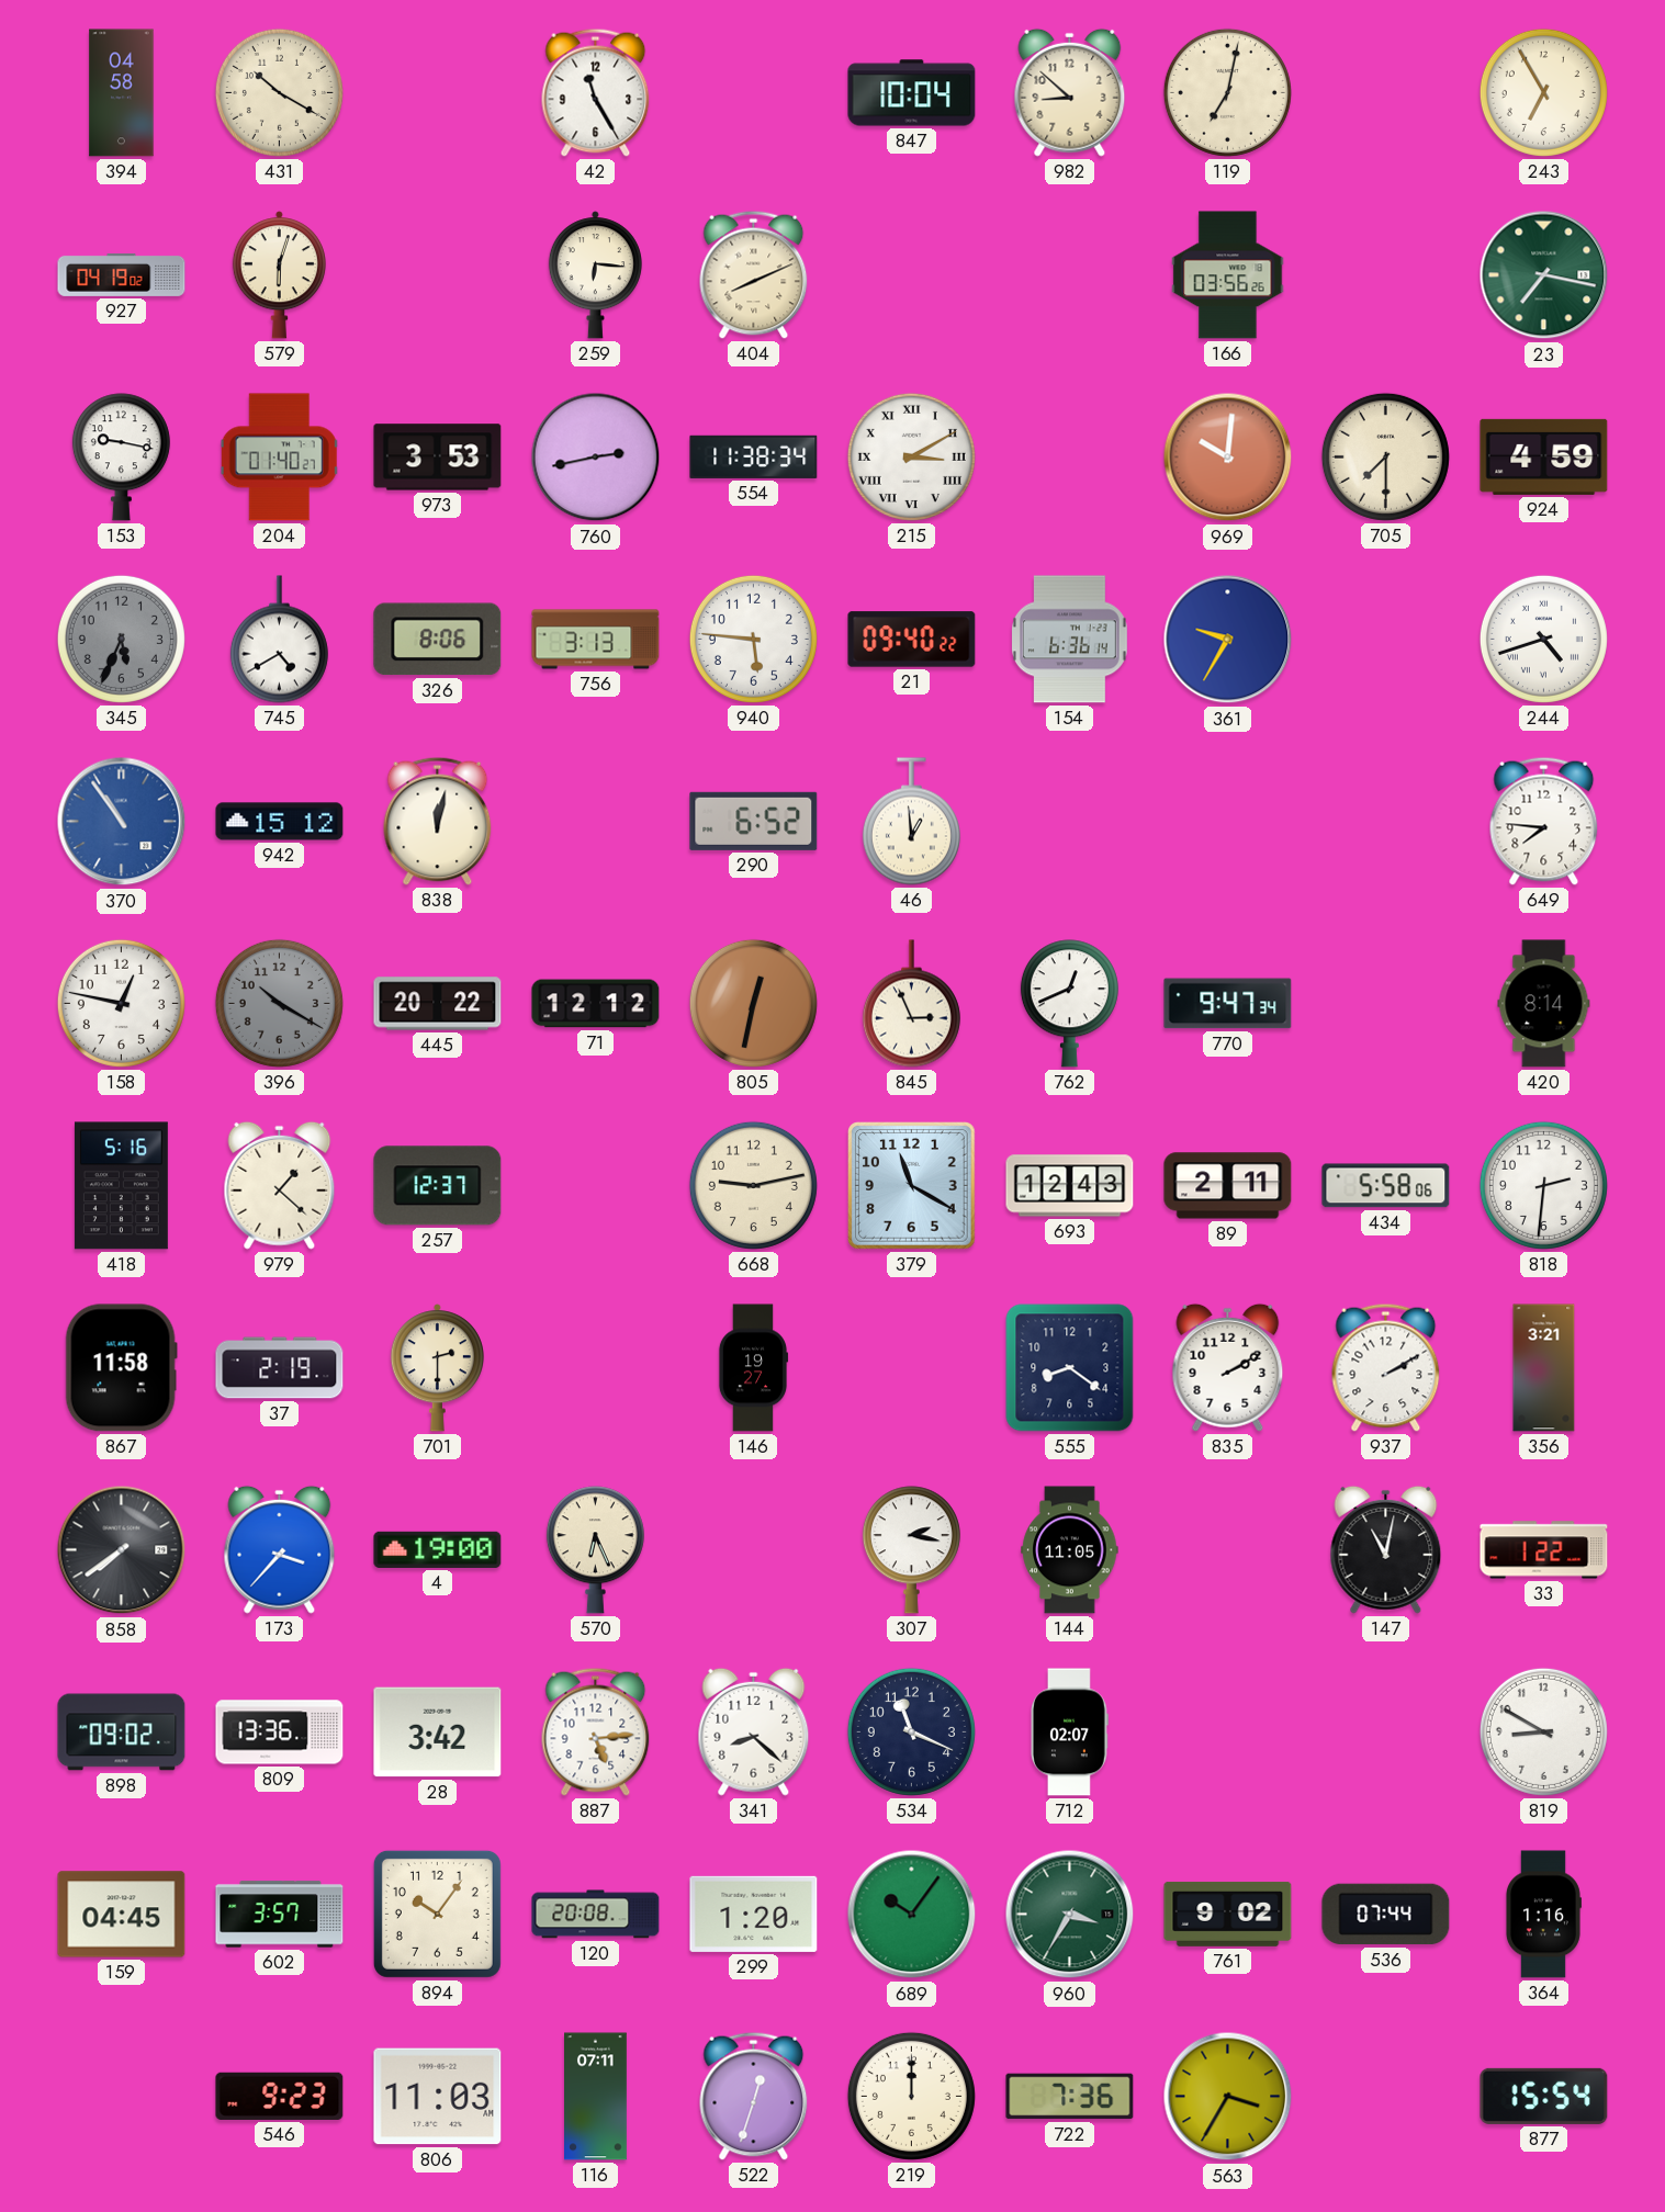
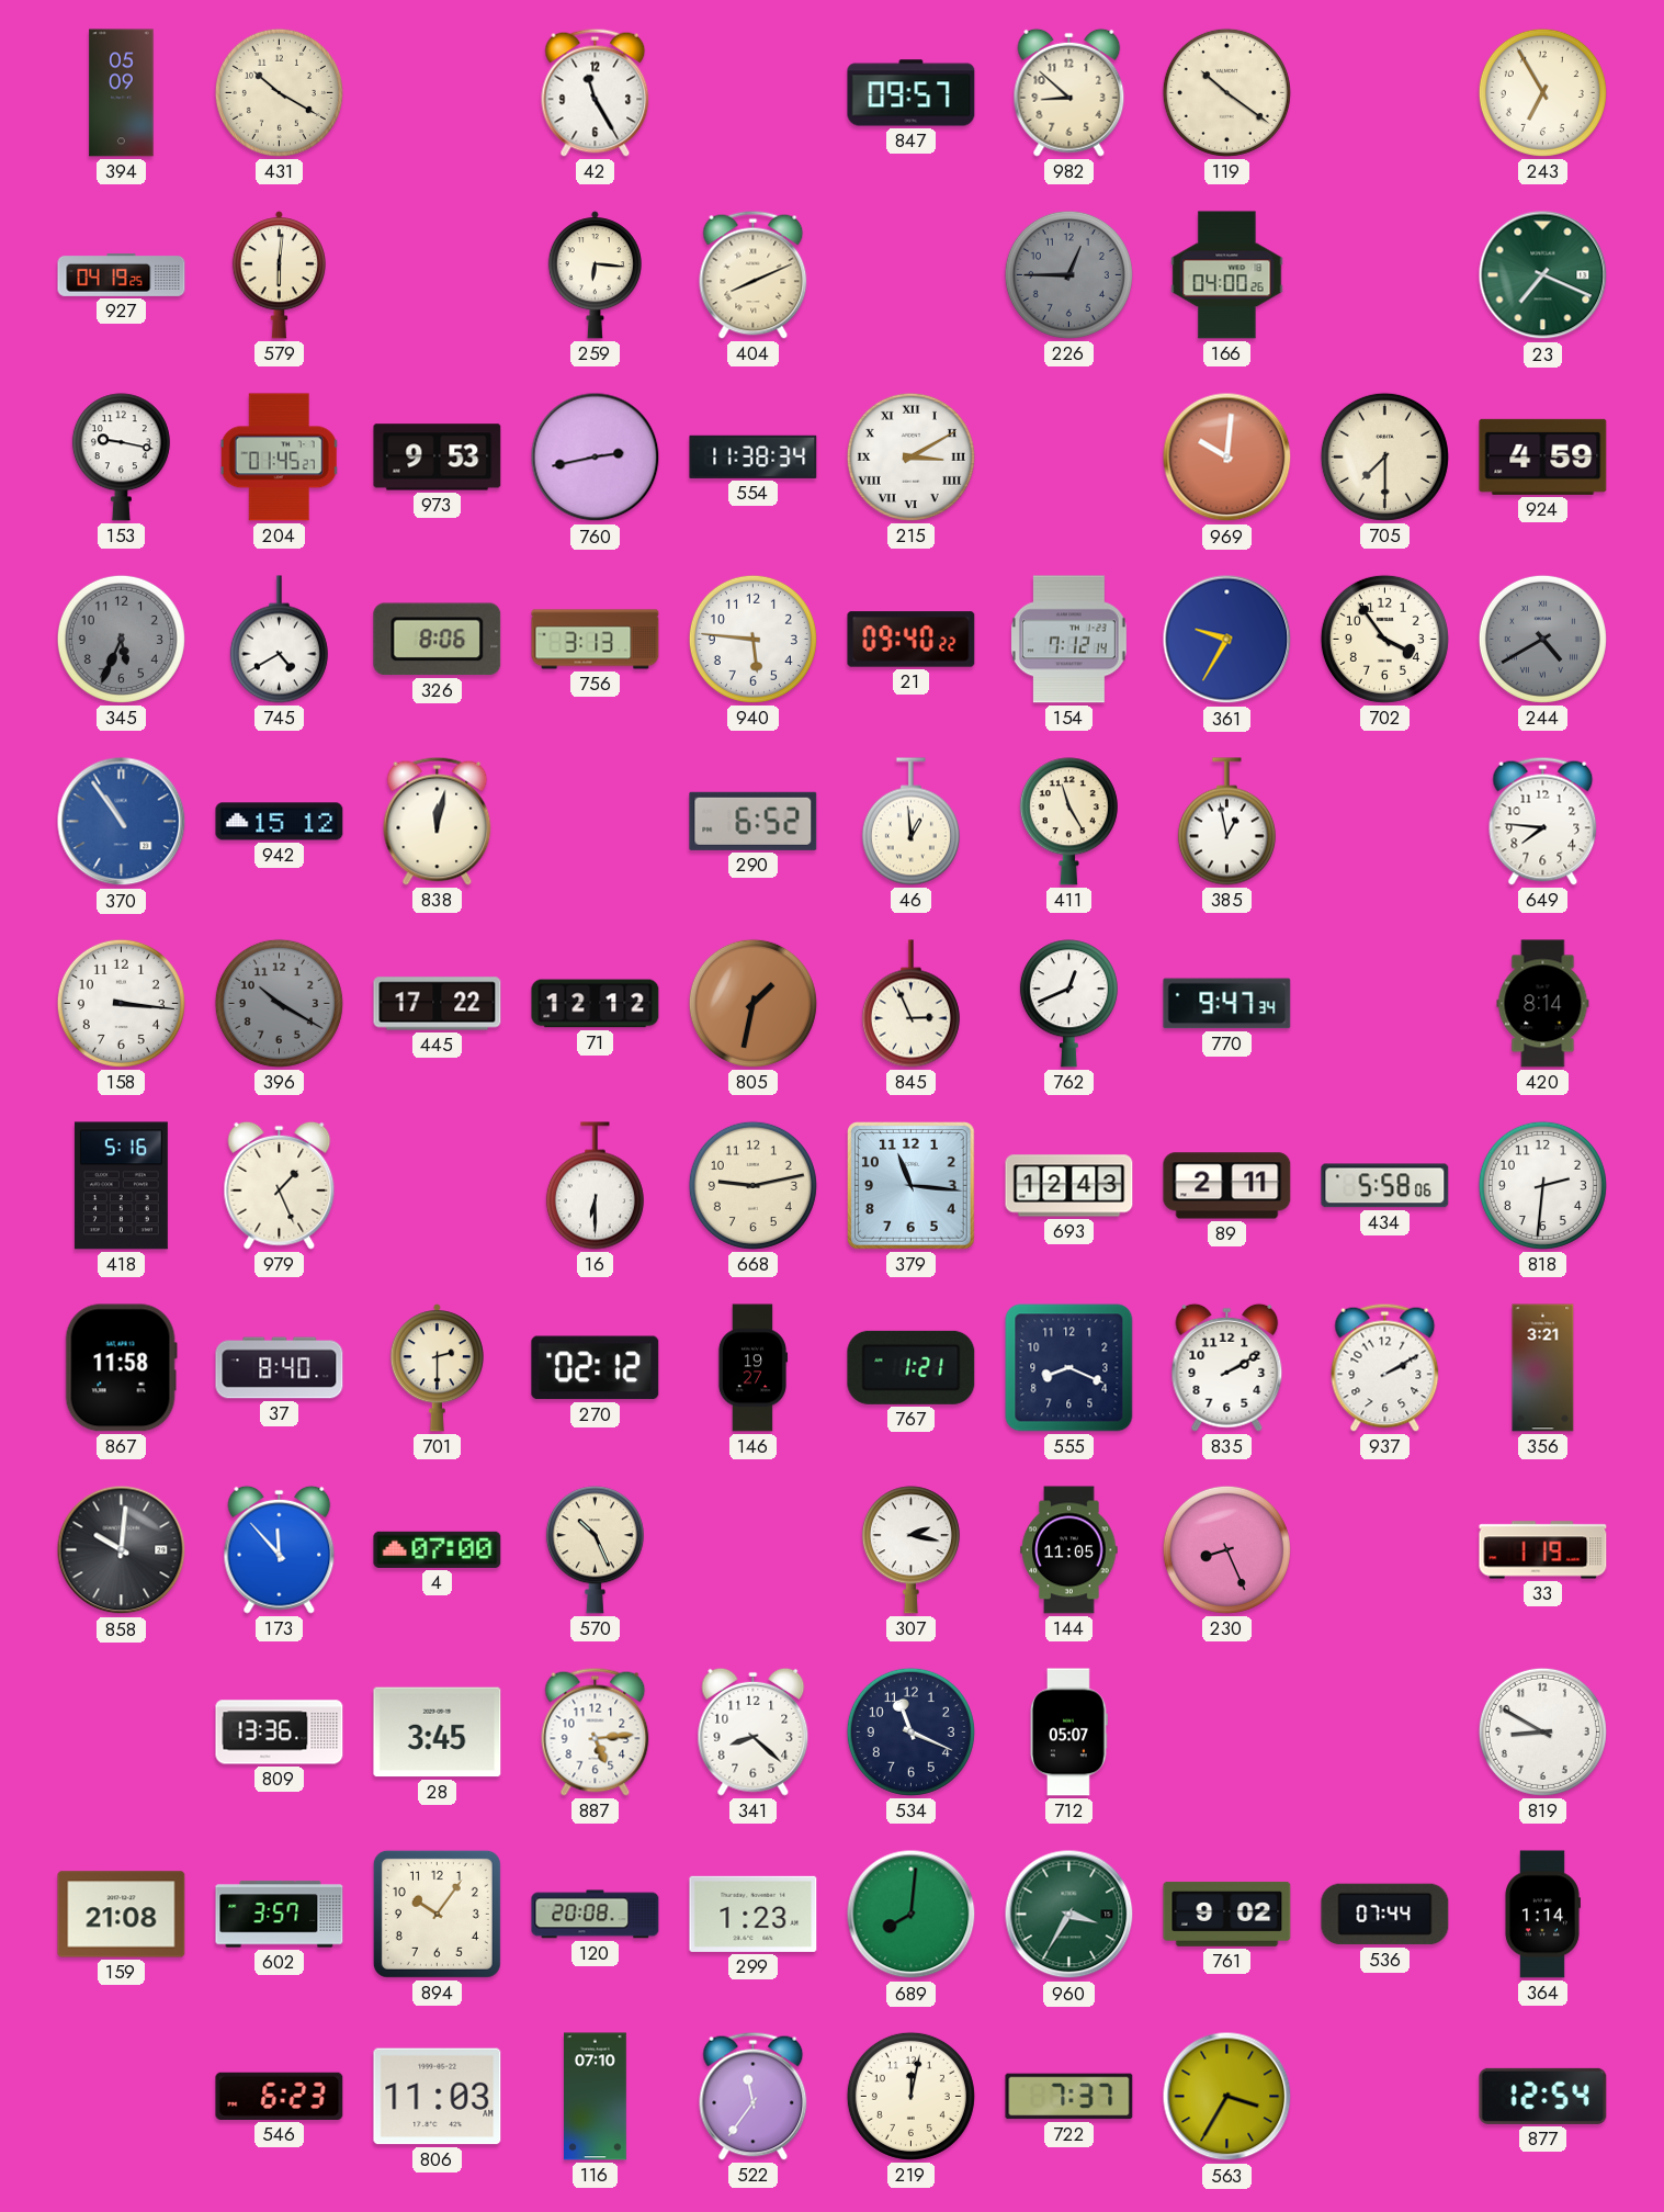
394: 04:58 -> 05:09 (122, 93)
847: 10:04 -> 09:57 (912, 93)
119: 7:02 -> 10:21 (1226, 92)
927: 04:19:02 -> 04:19:25 (122, 274)
579: 6:03 -> 6:01 (279, 275)
226: none -> 12:45 (1068, 274)
166: 03:56 -> 04:00 (1227, 275)
23: 7:17 -> 7:19 (1543, 275)
204: 01:40 -> 01:45 (280, 458)
973: 3:53 -> 9:53 (438, 458)
154: 6:36 -> 7:12 (1068, 640)
702: none -> 3:54 (1384, 639)
244: 4:42 -> 4:40 (1542, 639)
244 dial: white -> grey (1542, 639)
411: none -> 11:25 (1068, 822)
385: none -> 12:58 (1226, 822)
158: 12:47 -> 3:16 (121, 1003)
445: 20:22 -> 17:22 (438, 1004)
805: 12:32 -> 1:32 (752, 1003)
979: 1:22 -> 1:26 (280, 1185)
257: 12:37 -> none (438, 1186)
16: none -> 6:30 (595, 1186)
379: 11:20 -> 11:16 (912, 1186)
37: 2:19 -> 8:40 (280, 1368)
270: none -> 02:12 (596, 1368)
767: none -> 1:21 (912, 1367)
555: 8:21 -> 8:19 (1069, 1368)
858: 7:39 -> 10:01 (122, 1550)
173: 3:37 -> 11:53 (280, 1549)
4: 19:00 -> 07:00 (438, 1549)
570: 6:26 -> 10:26 (595, 1550)
230: none -> 8:26 (1226, 1549)
147: 11:02 -> none (1386, 1549)
33: 1:22 -> 1:19 (1543, 1550)
898: 09:02 -> none (122, 1733)
28: 3:42 -> 3:45 (438, 1733)
712: 02:07 -> 05:07 (1068, 1733)
159: 04:45 -> 21:08 (122, 1915)
299: 1:20 -> 1:23 (754, 1914)
689: 10:06 -> 8:01 (912, 1915)
364: 1:16 -> 1:14 (1542, 1915)
546: 9:23 -> 6:23 (280, 2096)
116: 07:11 -> 07:10 (596, 2097)
522: 12:33 -> 11:36 (754, 2096)
219: 12:00 -> 12:02 (910, 2096)
722: 7:36 -> 7:37 (1069, 2097)
877: 15:54 -> 12:54 (1543, 2096)
